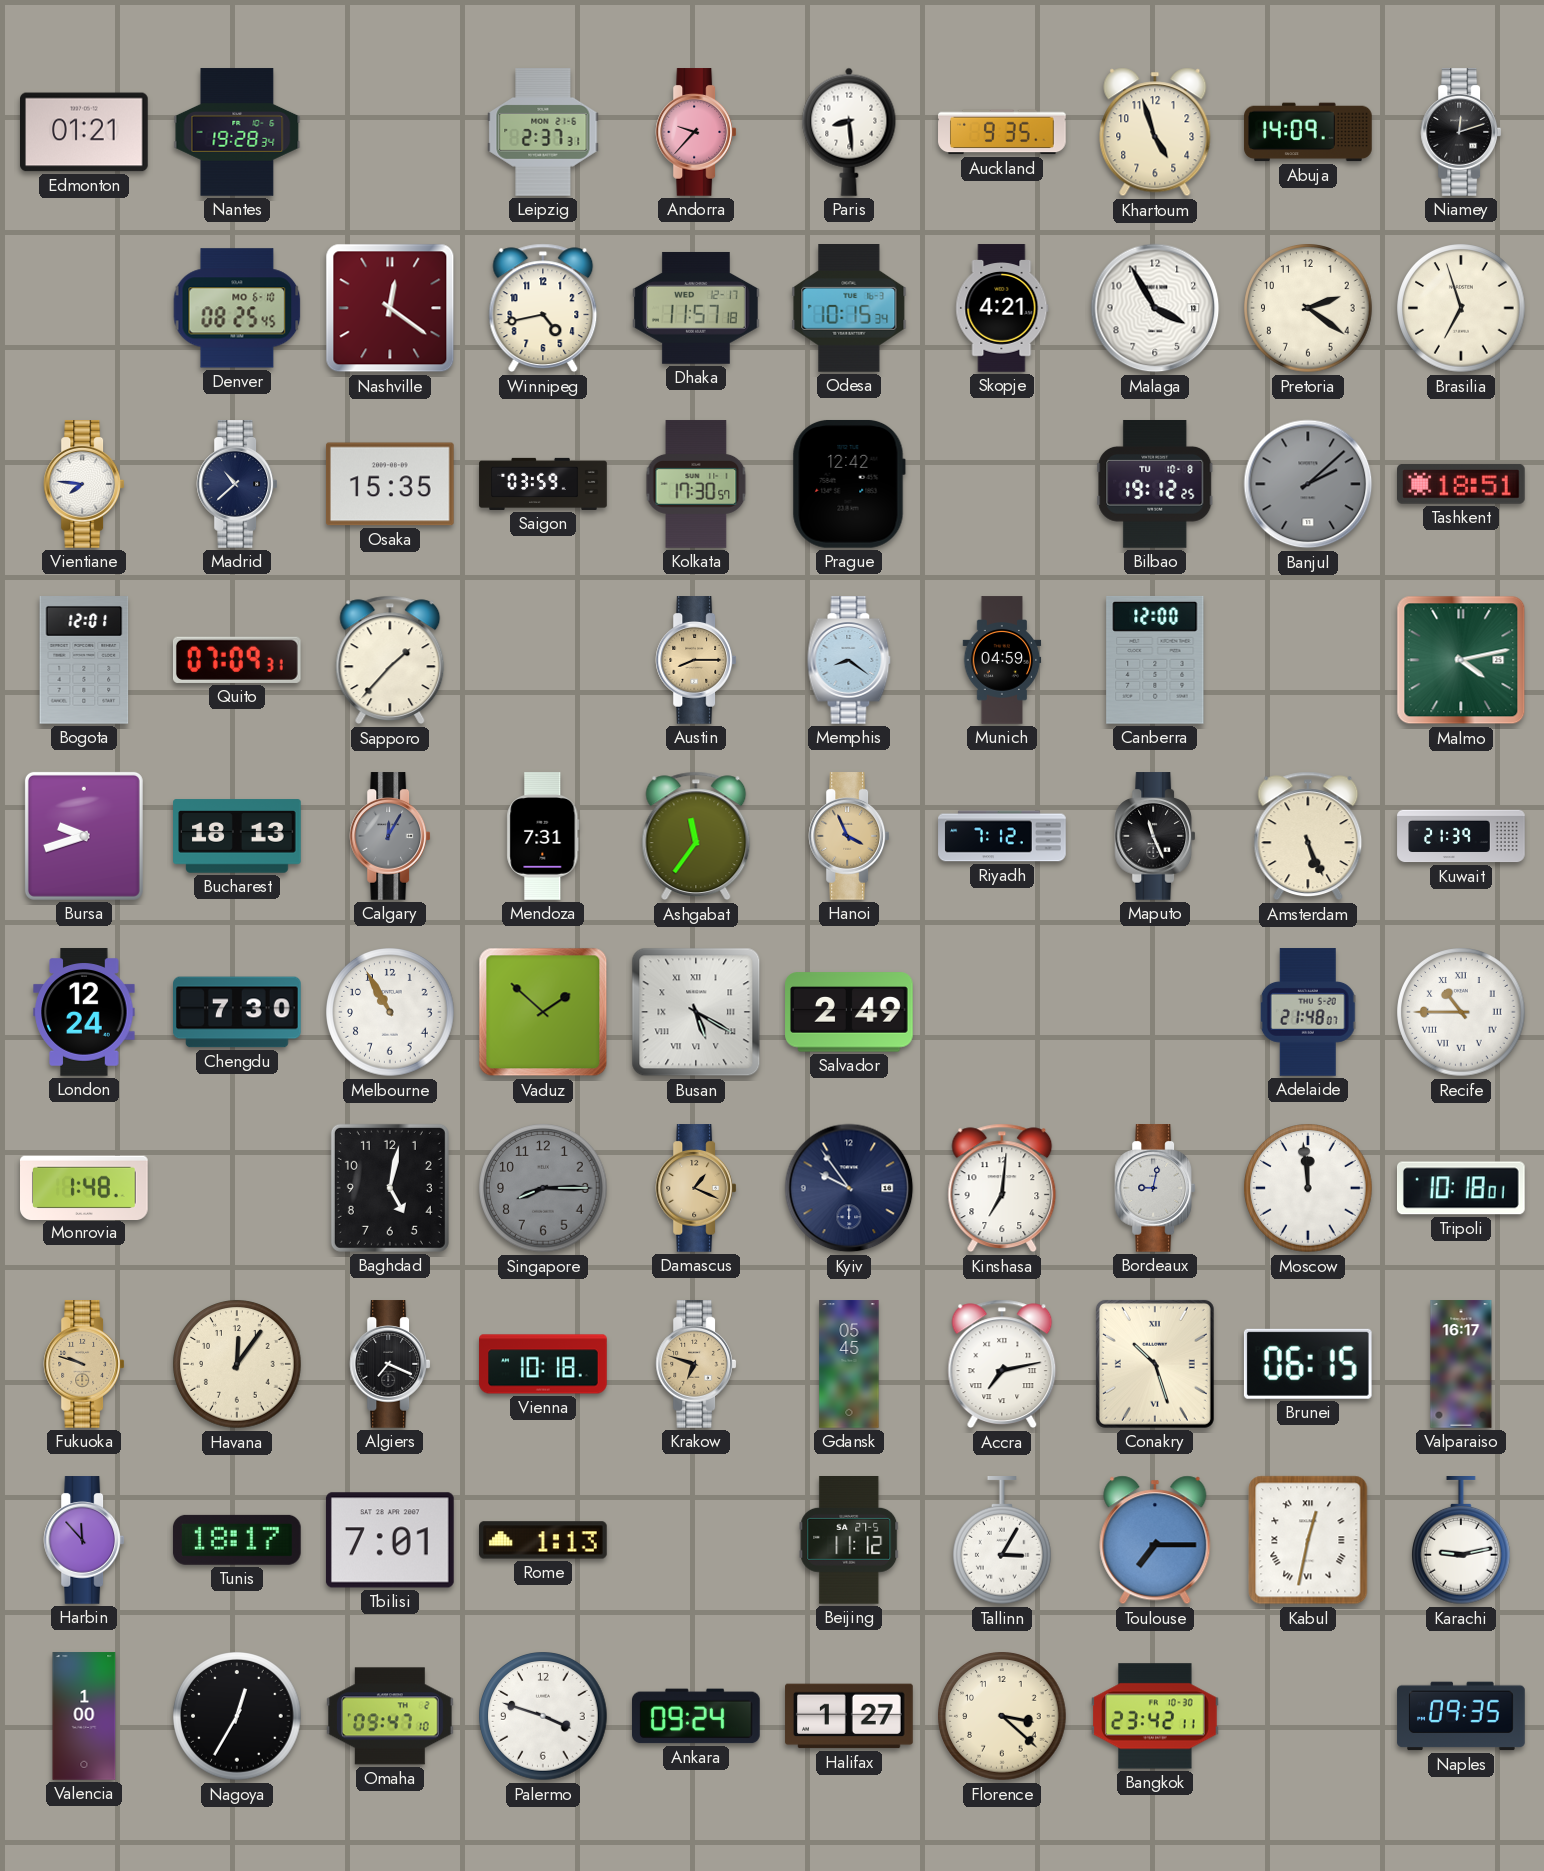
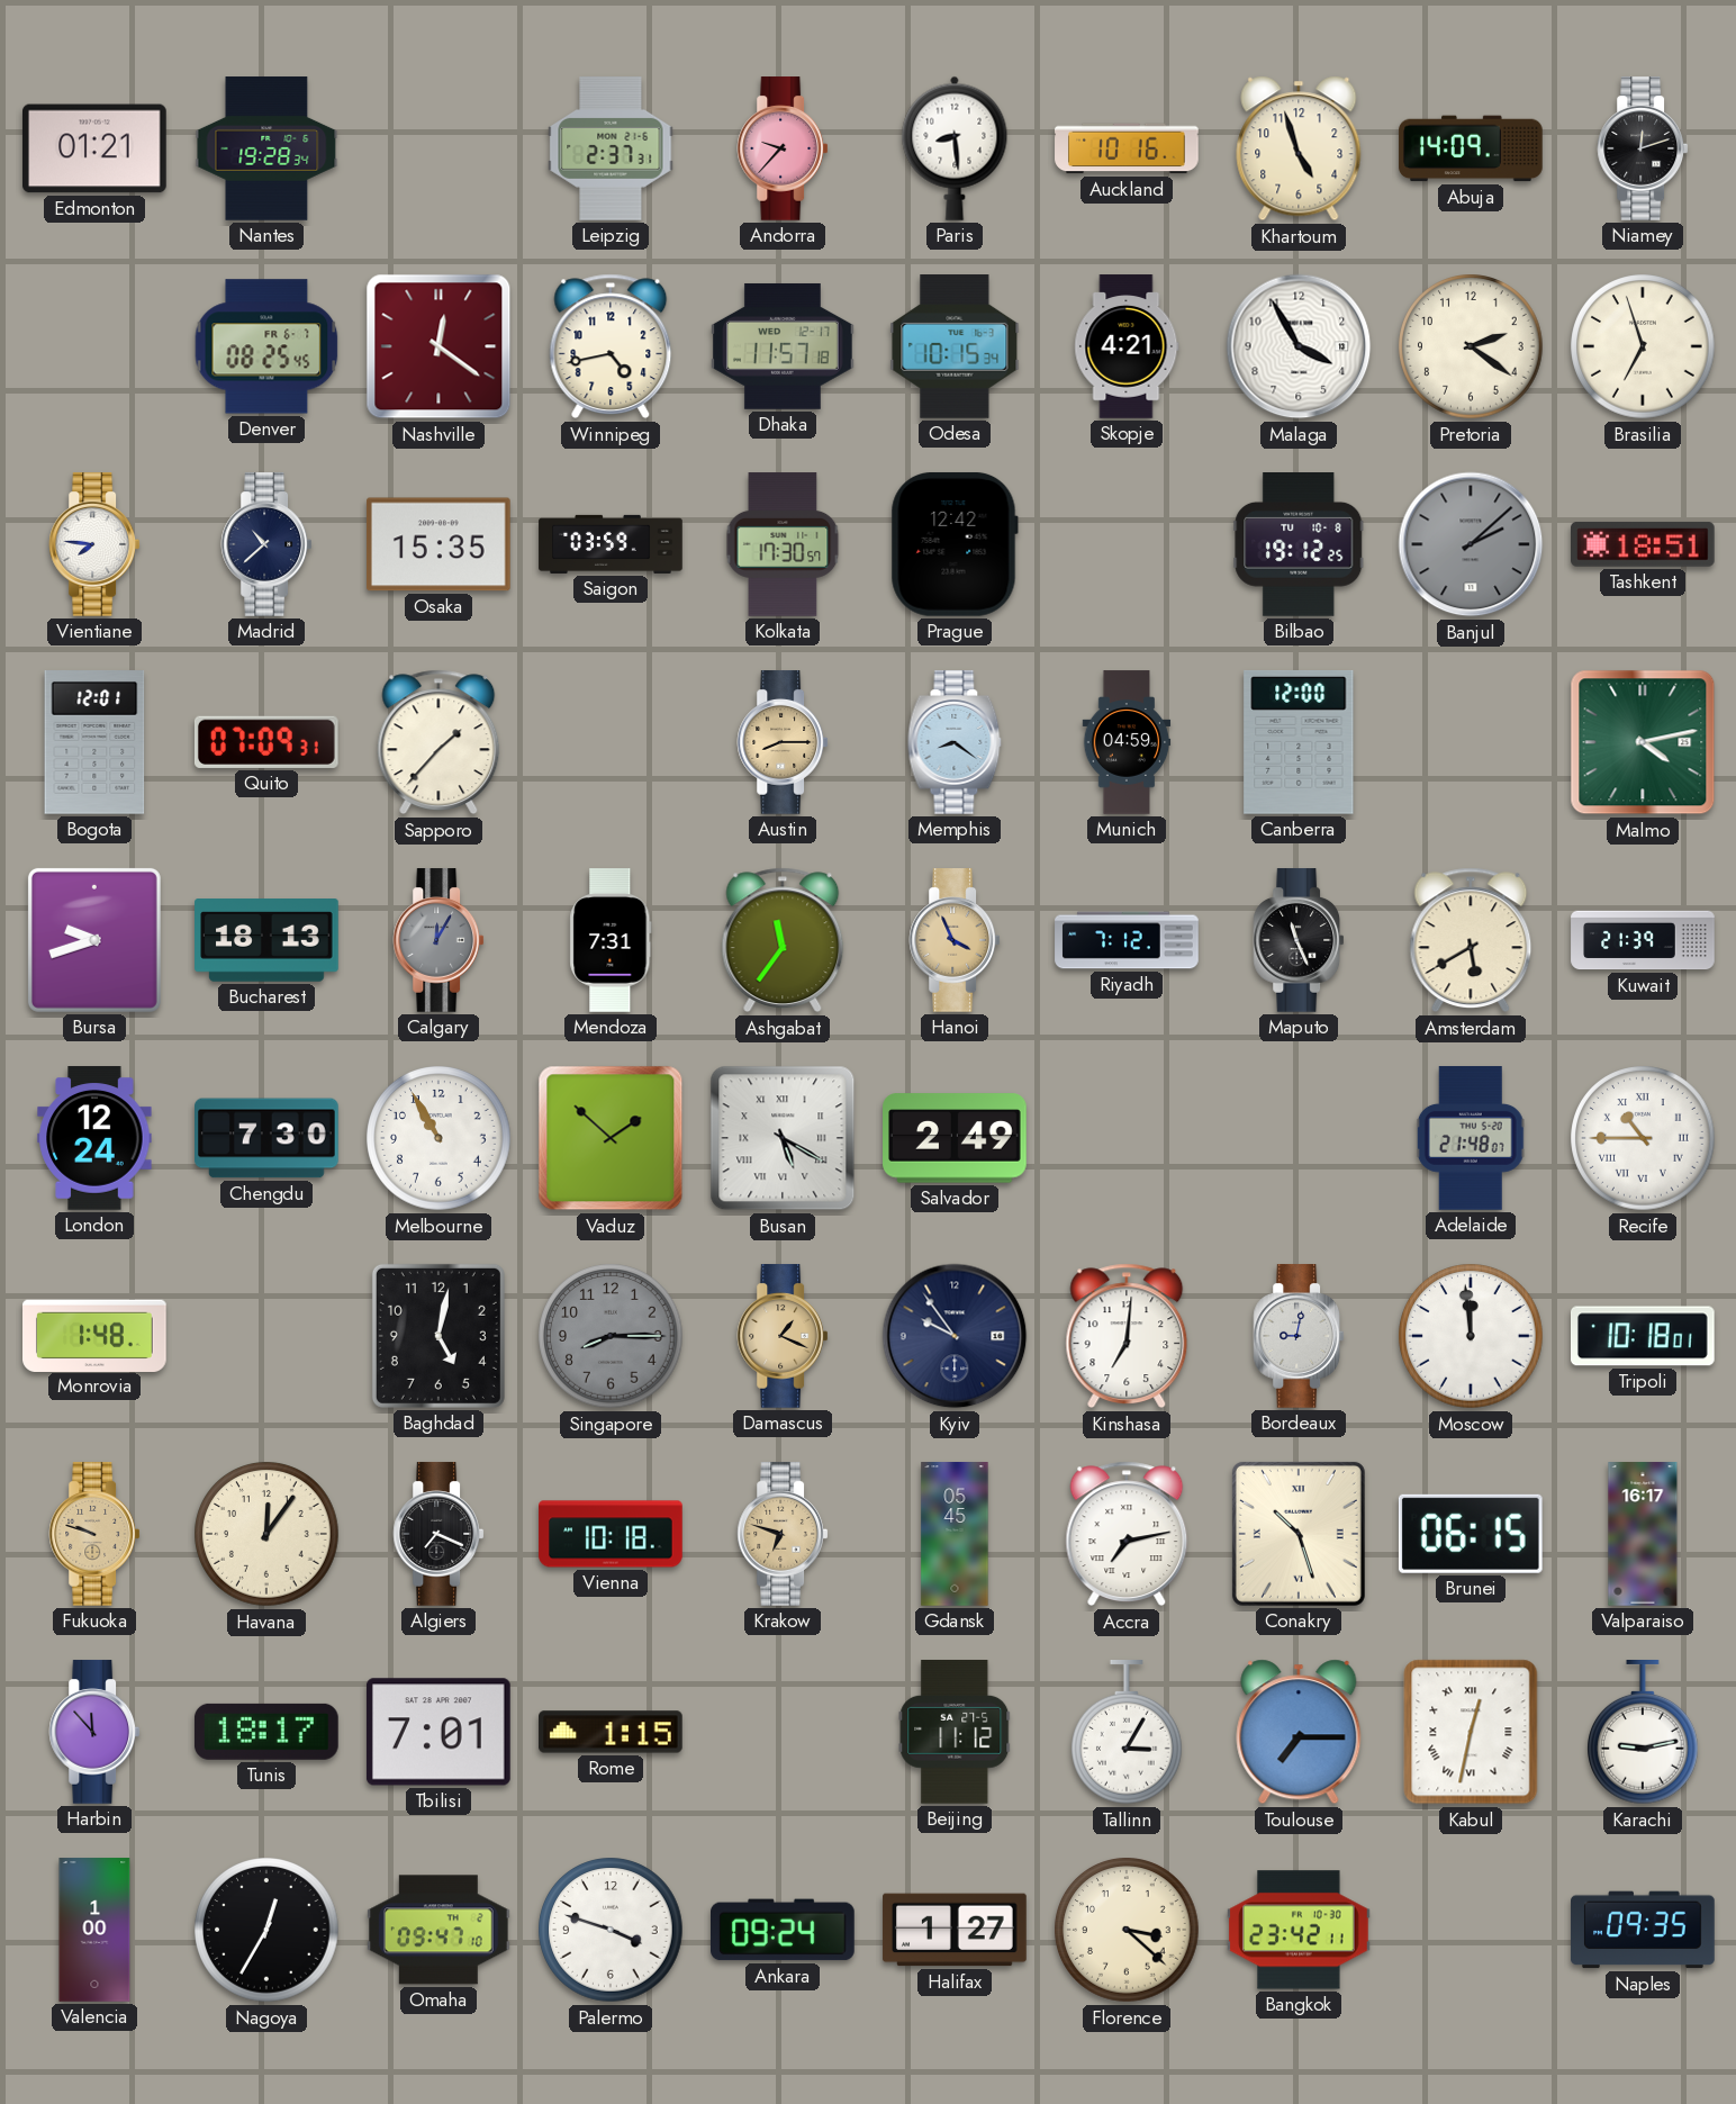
Auckland: 9:35 -> 10:16 (1127, 148)
Denver date: MO 6-10 -> FR 6-7 (266, 346)
Amsterdam: 5:26 -> 5:40 (1471, 940)
Rome: 1:13 -> 1:15 (611, 1732)
